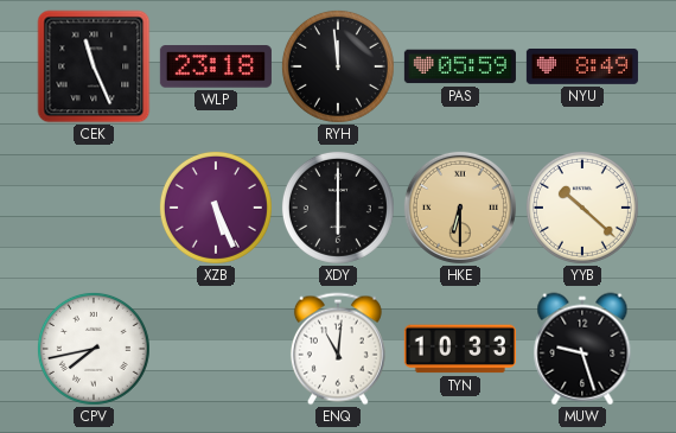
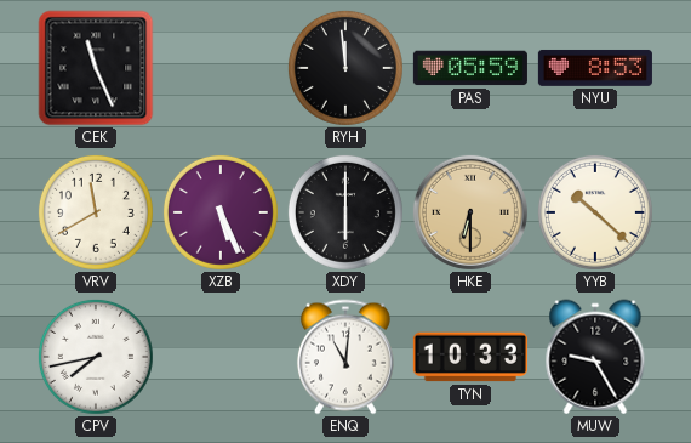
WLP: 23:18 -> none (216, 66)
NYU: 8:49 -> 8:53 (595, 68)
VRV: none -> 11:40 (96, 212)
MUW: 9:27 -> 9:25 (595, 357)
